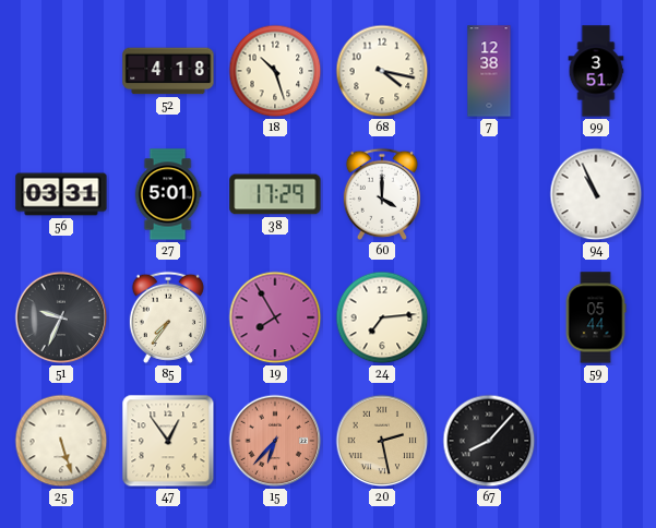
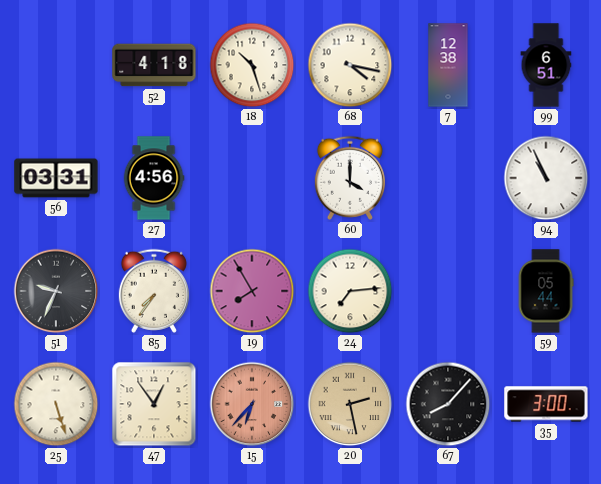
99: 3:51 -> 6:51 (546, 65)
27: 5:01 -> 4:56 (154, 178)
38: 17:29 -> none (275, 194)
35: none -> 3:00 (546, 404)
